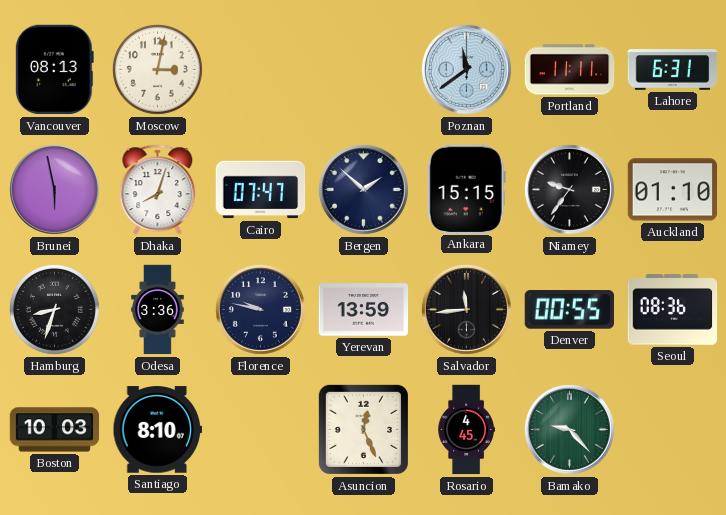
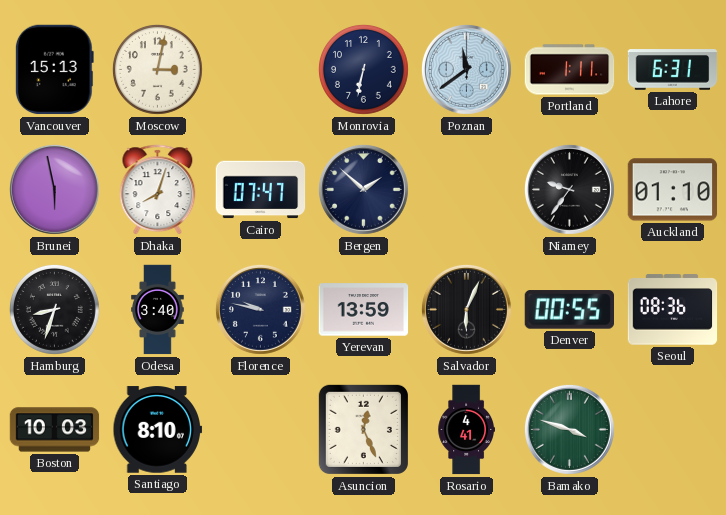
Vancouver: 08:13 -> 15:13 (54, 70)
Monrovia: none -> 6:32 (364, 70)
Portland: 11:11 -> 1:11 (570, 70)
Ankara: 15:15 -> none (466, 189)
Odesa: 3:36 -> 3:40 (158, 310)
Salvador: 11:44 -> 6:04 (466, 309)
Rosario: 4:45 -> 4:41 (466, 430)
Bamako: 9:23 -> 3:48 (569, 429)
